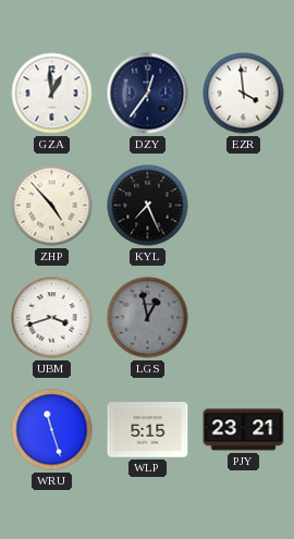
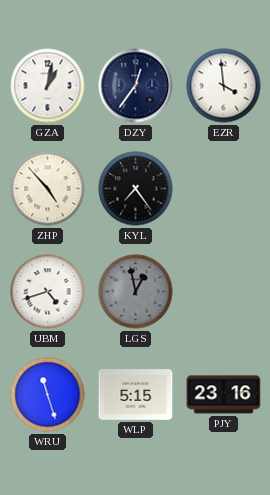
GZA: 12:59 -> 1:02 (48, 86)
KYL: 7:26 -> 7:24 (136, 189)
UBM: 3:42 -> 4:42 (48, 292)
PJY: 23:21 -> 23:16 (224, 395)
